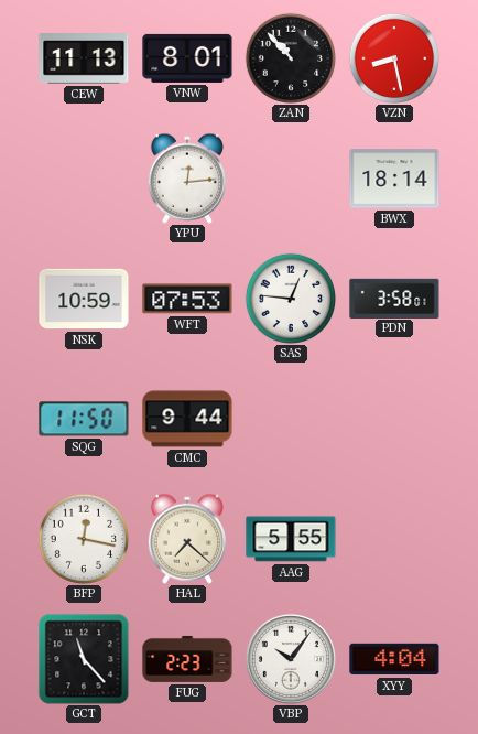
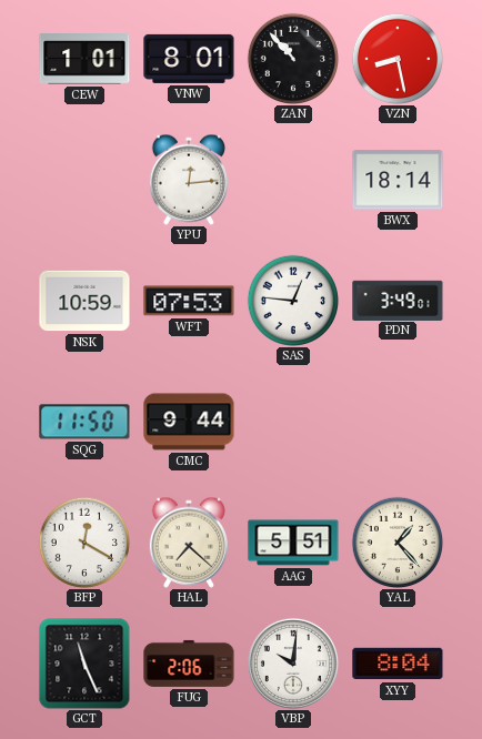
CEW: 11:13 -> 1:01 (84, 60)
PDN: 3:58 -> 3:49 (398, 300)
BFP: 12:17 -> 12:20 (83, 541)
AAG: 5:55 -> 5:51 (293, 543)
YAL: none -> 1:23 (396, 541)
GCT: 11:23 -> 11:26 (84, 664)
FUG: 2:23 -> 2:06 (189, 664)
VBP: 10:06 -> 10:01 (293, 664)
XYY: 4:04 -> 8:04 (398, 664)
